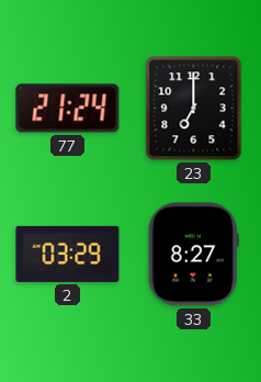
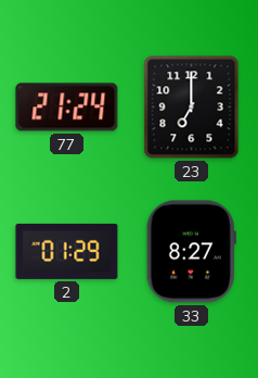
2: 03:29 -> 01:29 (67, 251)
